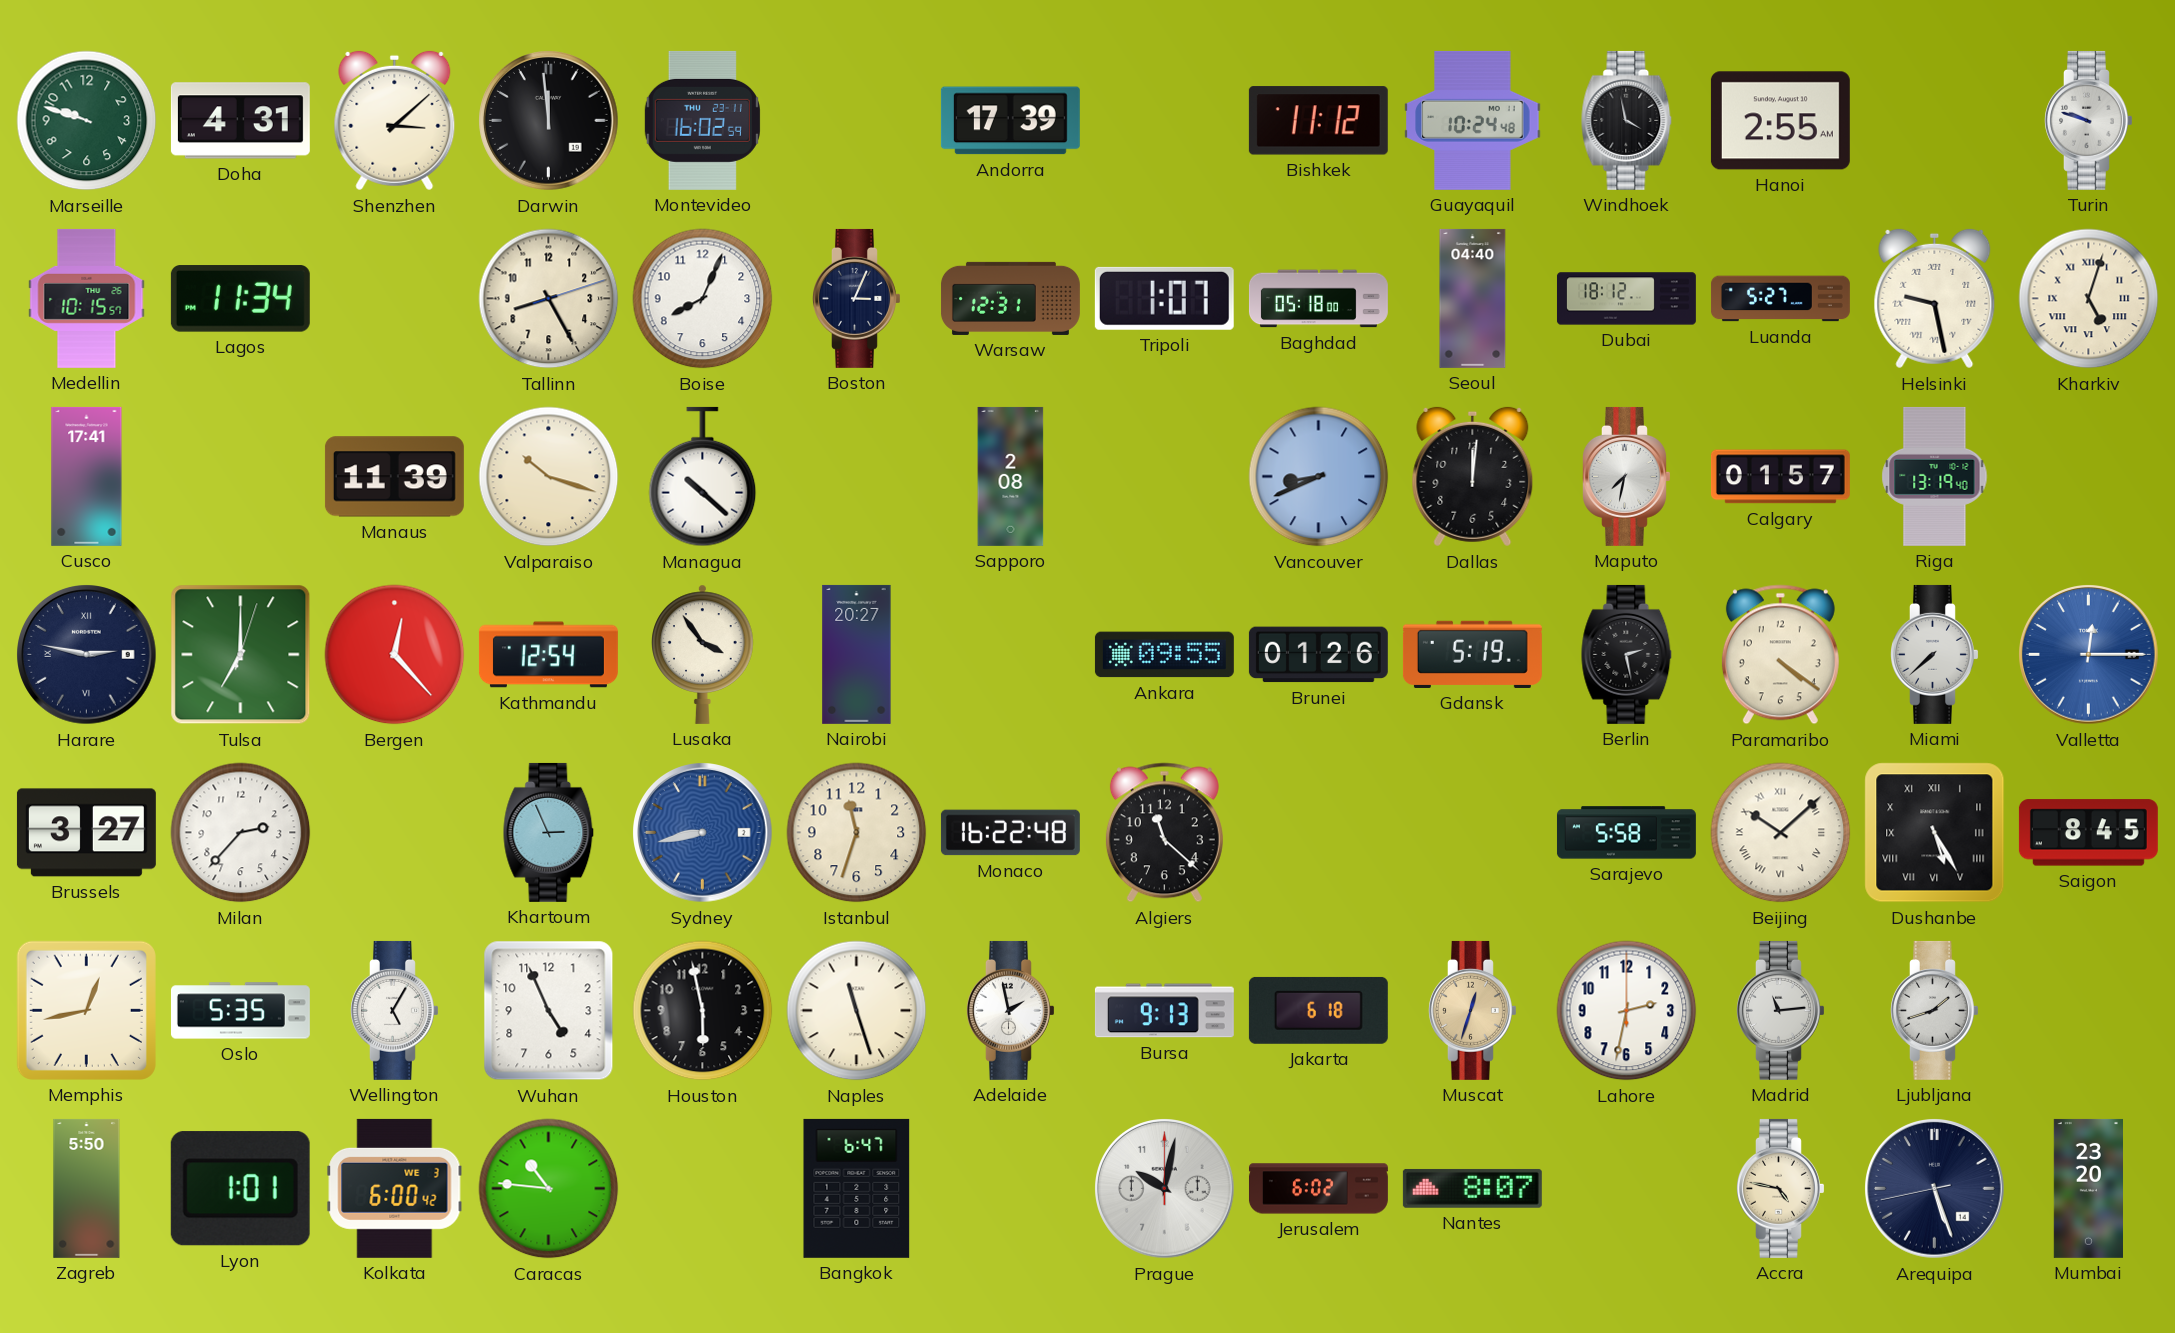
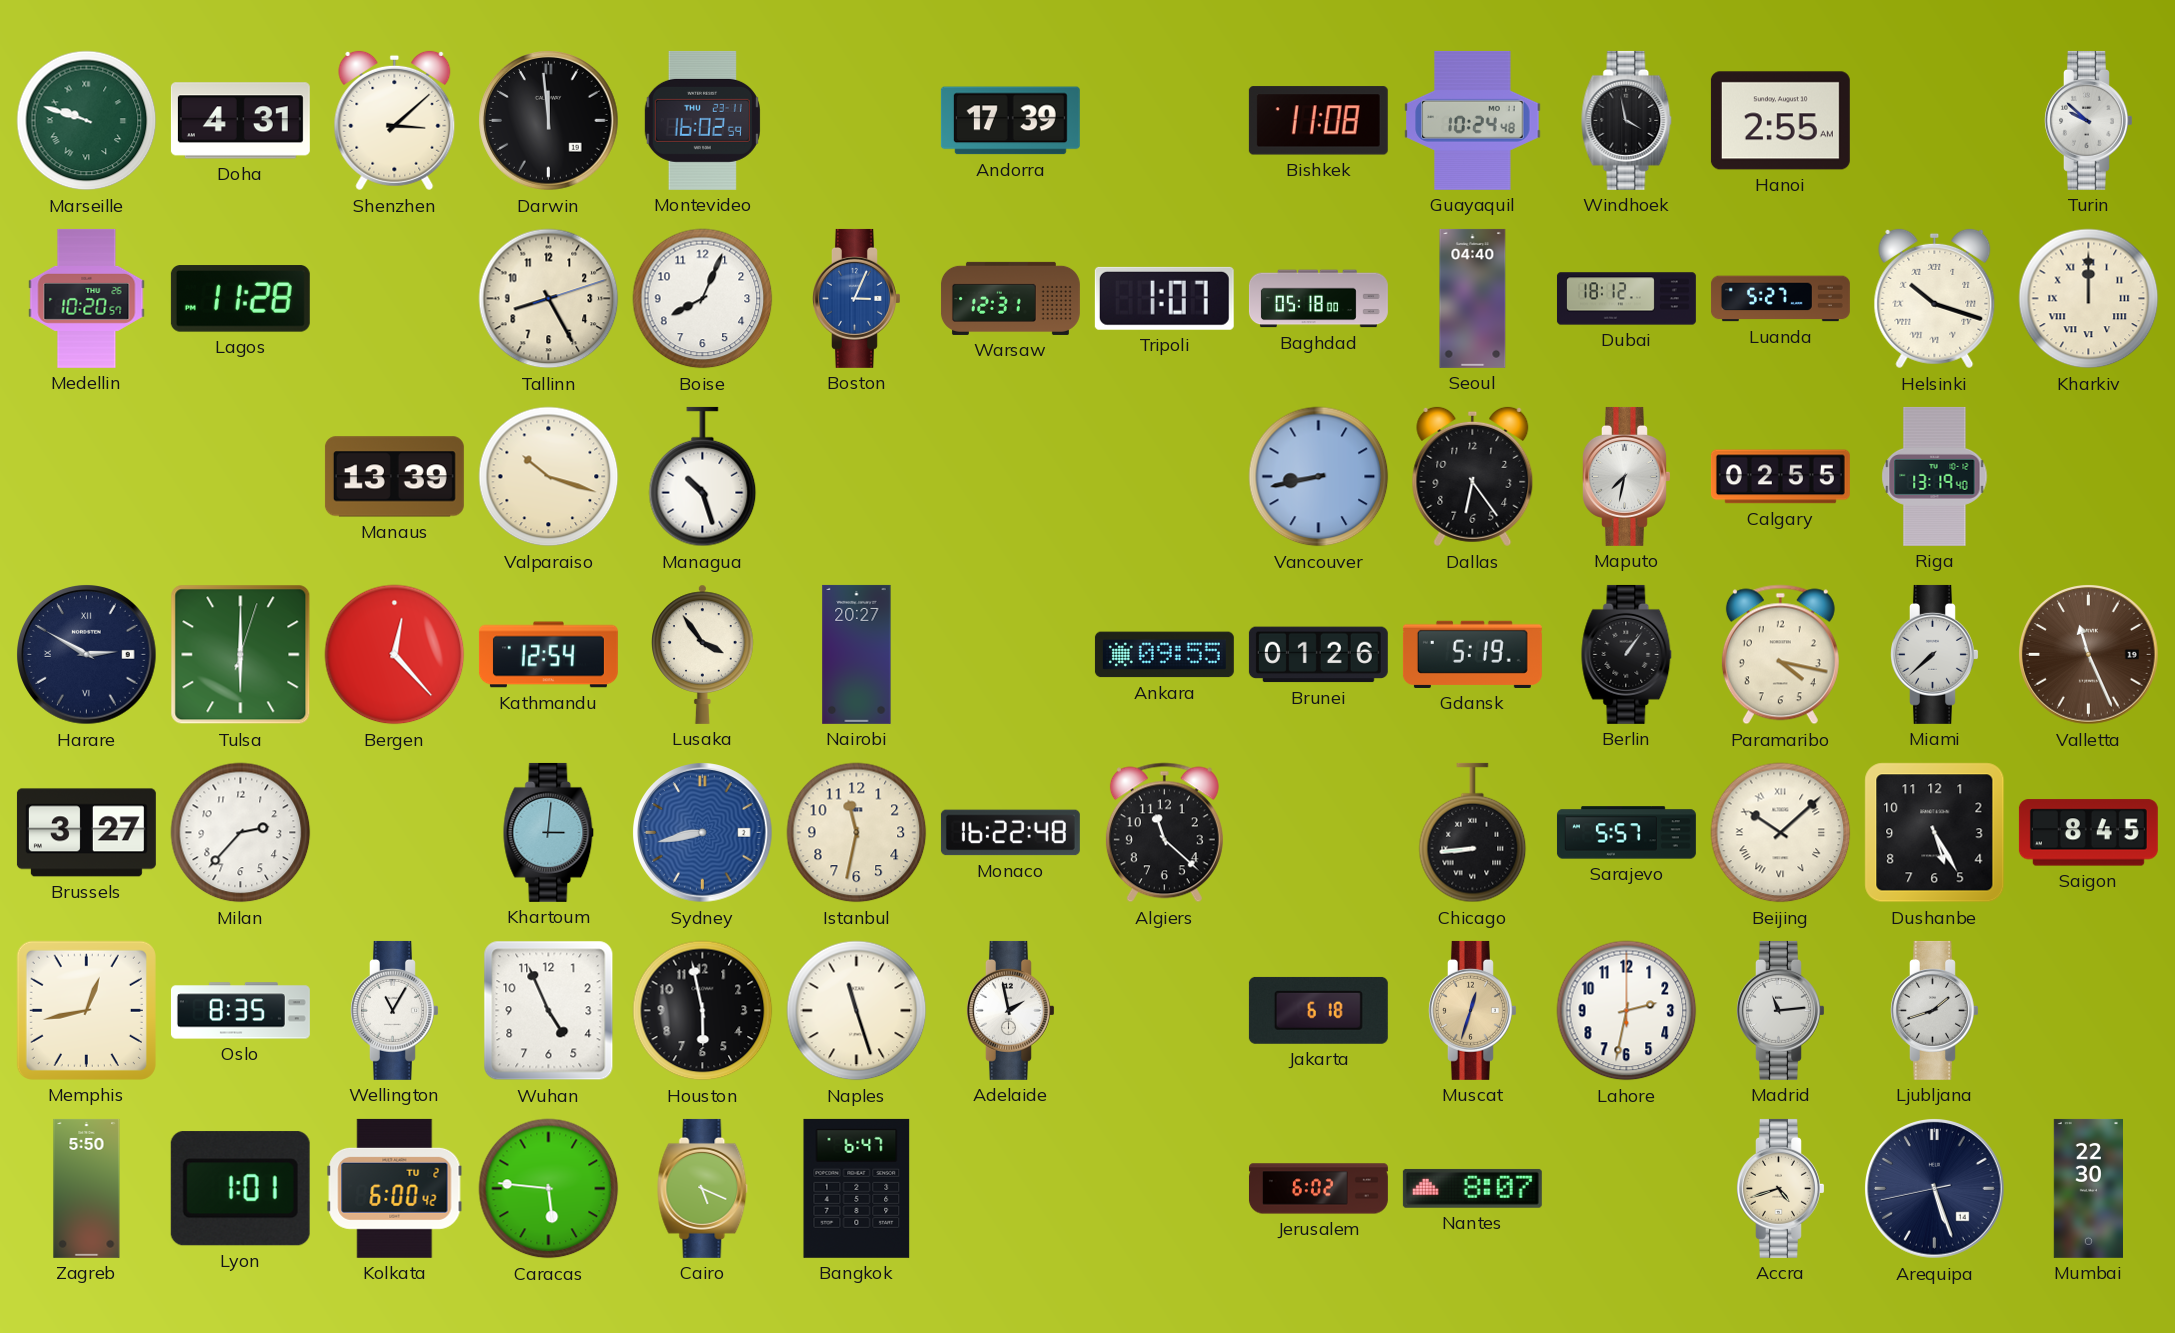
Marseille numerals: Arabic -> Roman (87, 121)
Bishkek: 11:12 -> 11:08 (1318, 121)
Turin: 9:48 -> 9:52 (2089, 120)
Medellin: 10:15 -> 10:20 (87, 298)
Lagos: 11:34 -> 11:28 (240, 299)
Boston dial: navy -> blue (857, 298)
Helsinki: 9:28 -> 10:18 (1935, 299)
Kharkiv: 5:03 -> 12:00 (2089, 299)
Cusco: 17:41 -> none (87, 476)
Manaus: 11:39 -> 13:39 (394, 477)
Managua: 10:22 -> 10:27 (703, 477)
Sapporo: 2:08 -> none (1011, 476)
Vancouver: 8:41 -> 8:43 (1319, 477)
Dallas: 12:01 -> 6:24 (1473, 477)
Calgary: 01:57 -> 02:55 (1780, 477)
Harare: 2:47 -> 2:50 (87, 655)
Tulsa: 7:00 -> 6:00 (241, 655)
Berlin: 2:28 -> 1:06 (1627, 654)
Paramaribo: 4:21 -> 4:17 (1780, 655)
Valletta: 12:15 -> 11:26 (2089, 655)
Valletta dial: blue -> brown (2089, 655)
Khartoum: 2:56 -> 3:01 (549, 832)
Istanbul: 11:33 -> 11:32 (857, 833)
Chicago: none -> 8:44 (1473, 833)
Sarajevo: 5:58 -> 5:57 (1626, 833)
Dushanbe numerals: Roman -> Arabic (1935, 833)
Oslo: 5:35 -> 8:35 (240, 1011)
Wellington: 5:05 -> 11:05 (395, 1010)
Bursa: 9:13 -> none (1164, 1011)
Kolkata date: WE 3 -> TU 2 (395, 1188)
Caracas: 10:46 -> 5:46 (549, 1189)
Cairo: none -> 5:19 (703, 1188)
Prague: 10:02 -> none (1165, 1189)
Accra: 4:47 -> 4:42 (1781, 1188)
Mumbai: 23:20 -> 22:30 (2088, 1188)
